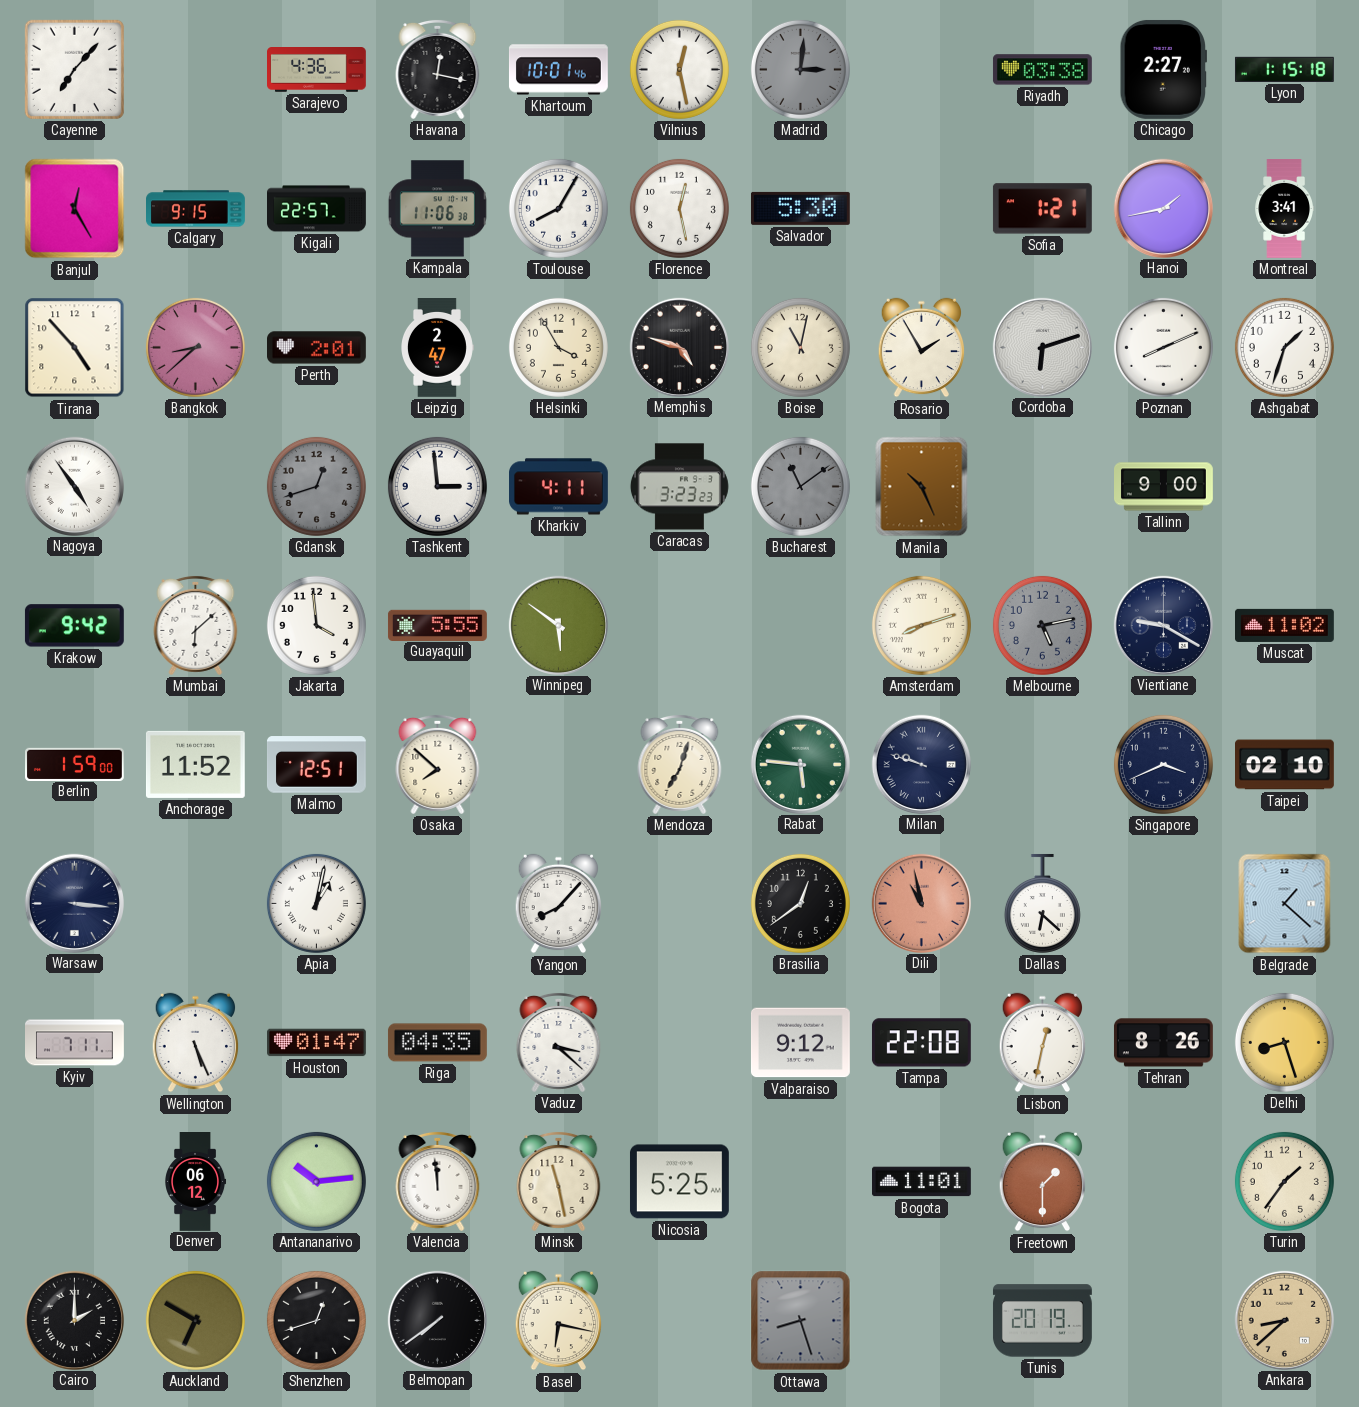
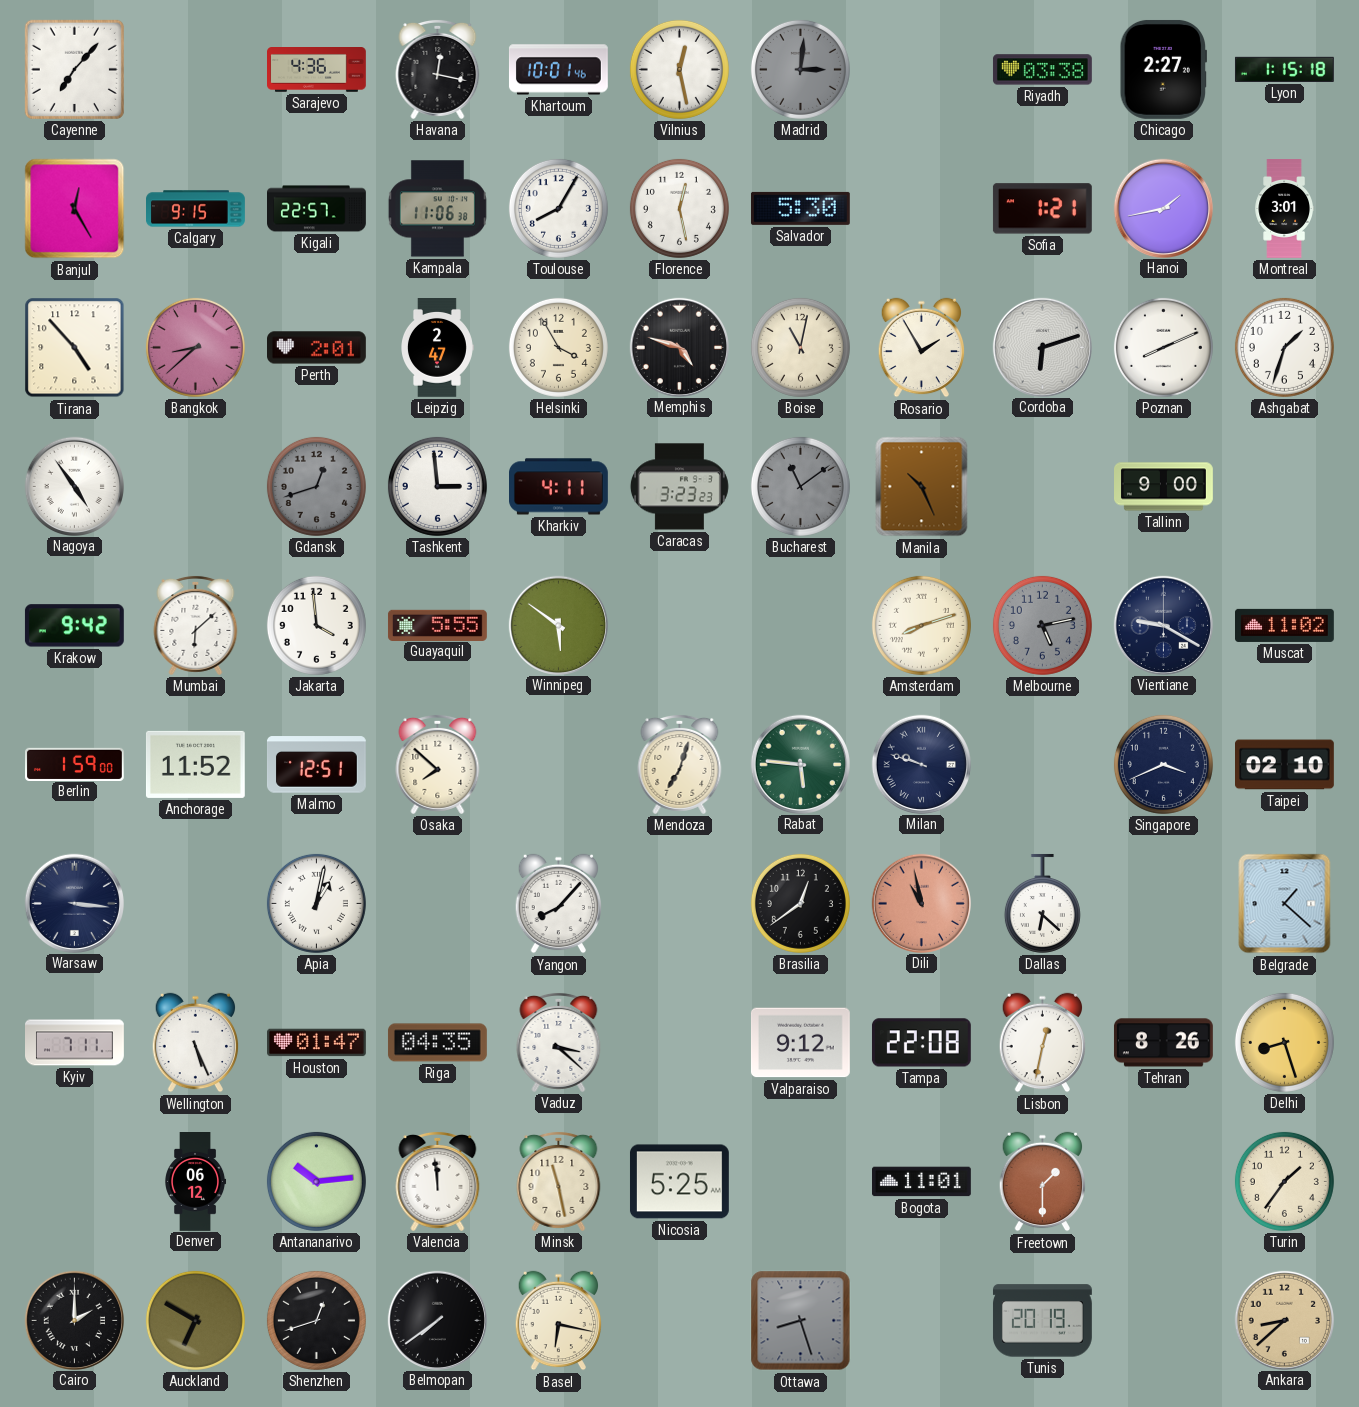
Montreal: 3:41 -> 3:01 (1284, 209)
